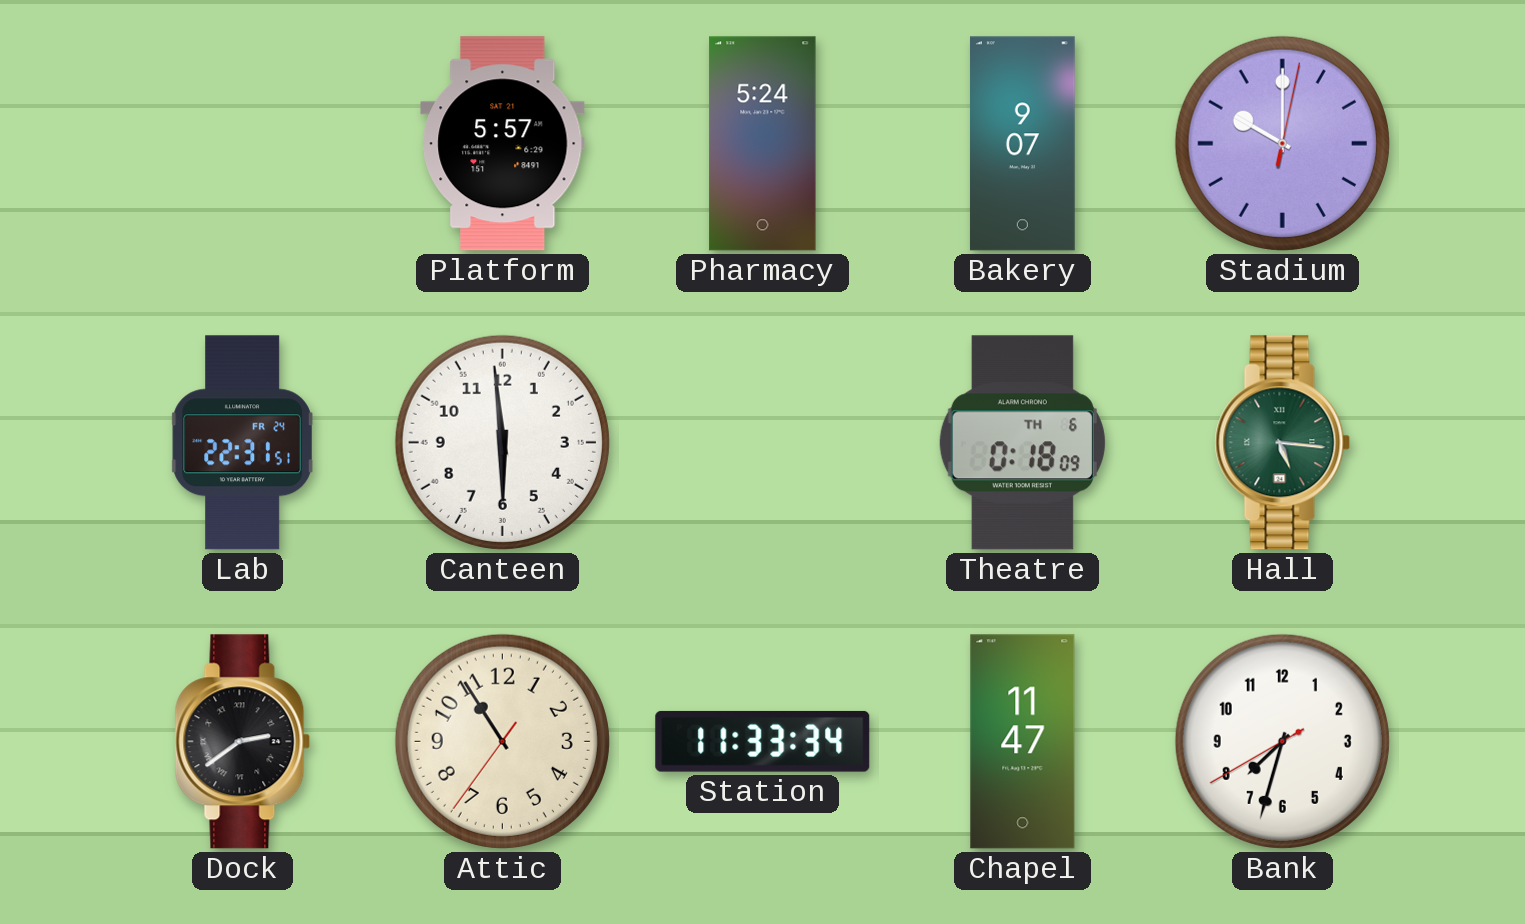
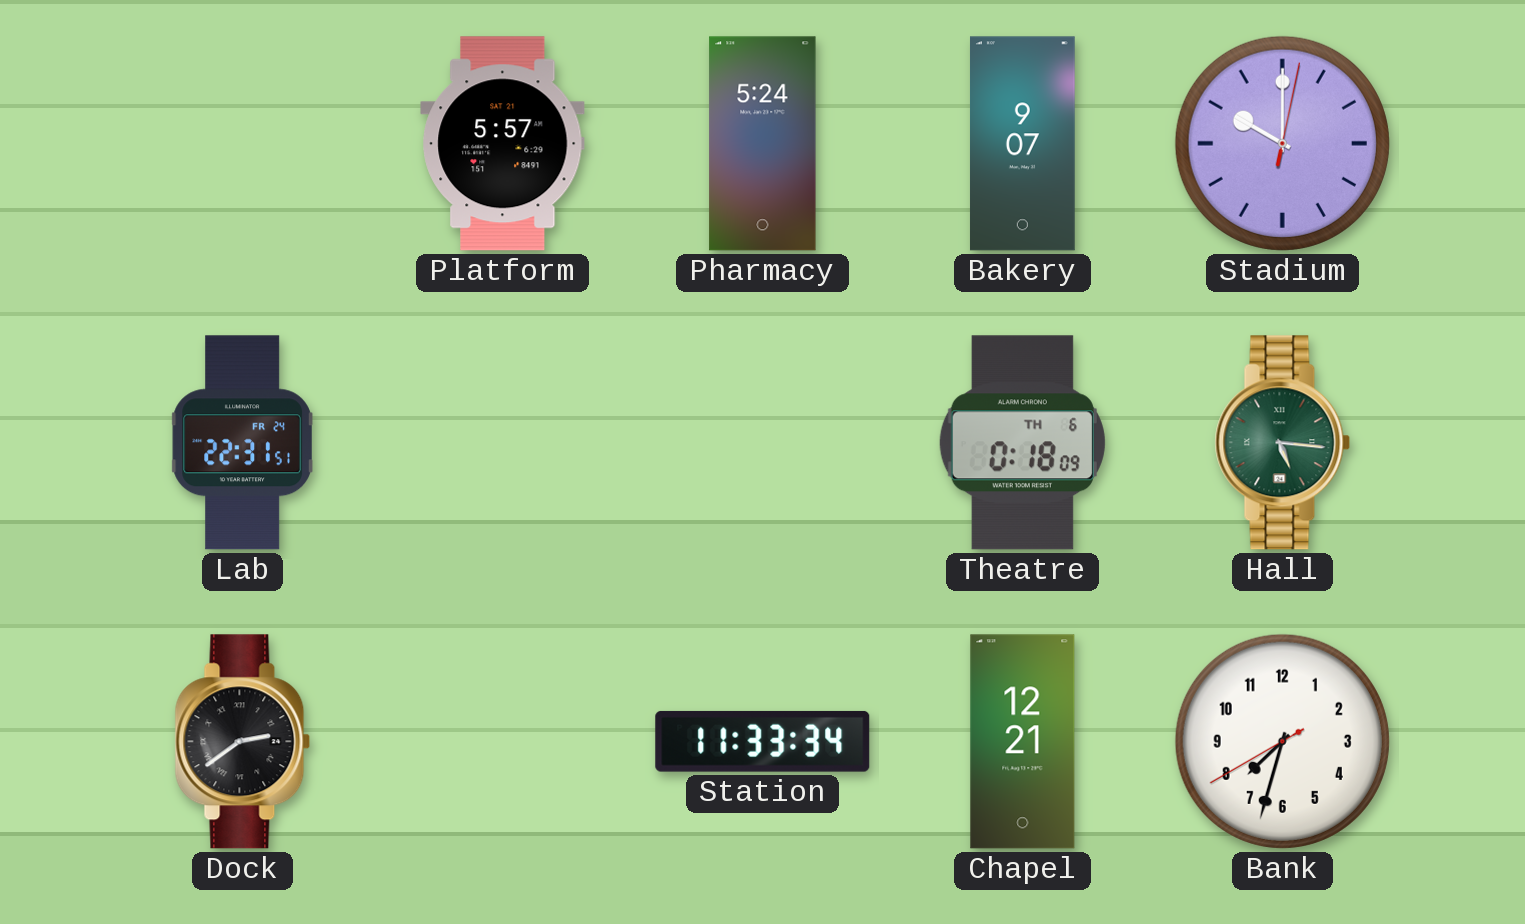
Canteen: 5:59 -> none (502, 442)
Attic: 10:54 -> none (502, 741)
Chapel: 11:47 -> 12:21 (1023, 742)
